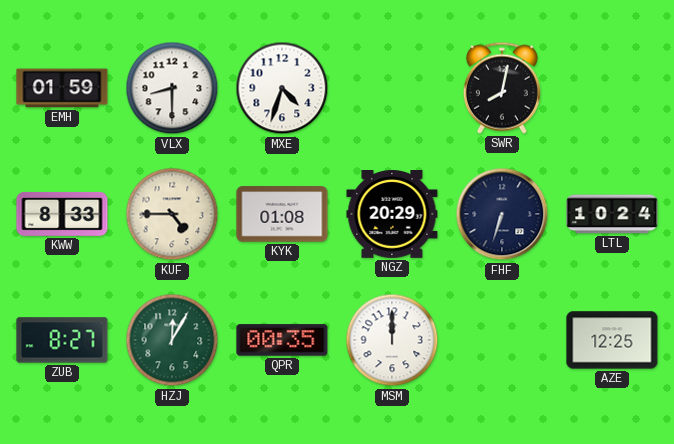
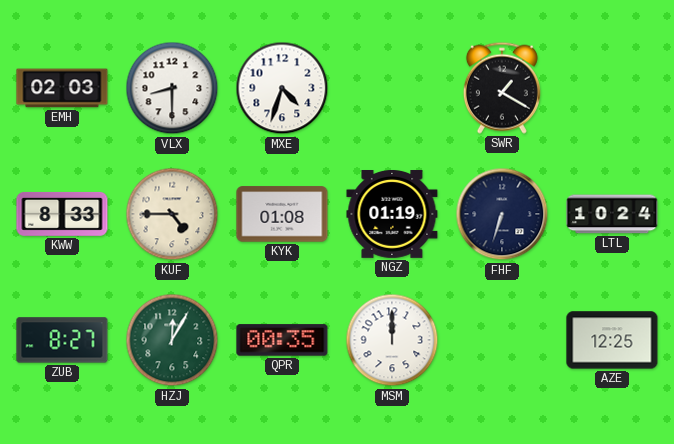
EMH: 01:59 -> 02:03 (62, 88)
SWR: 8:02 -> 1:20 (502, 88)
NGZ: 20:29 -> 01:19 (392, 215)
